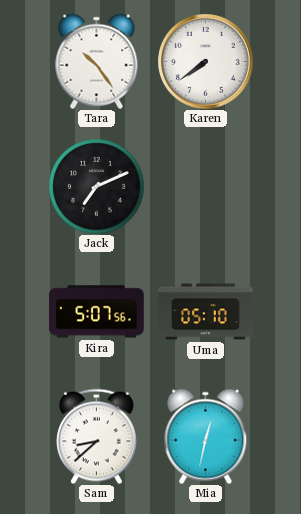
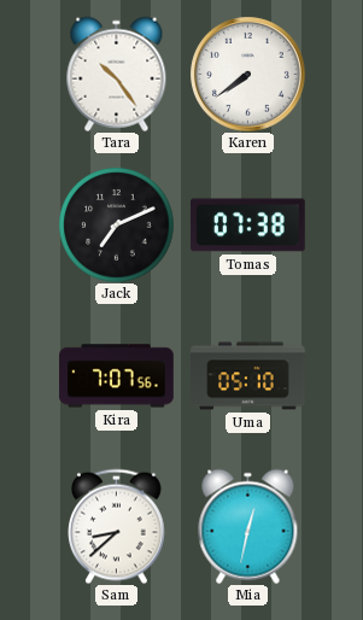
Tomas: none -> 07:38 (248, 226)
Kira: 5:07 -> 7:07 (117, 376)
